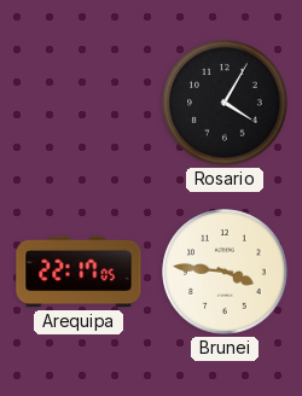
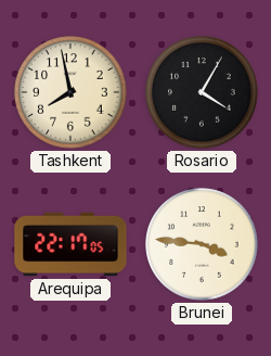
Tashkent: none -> 7:58 (70, 92)
